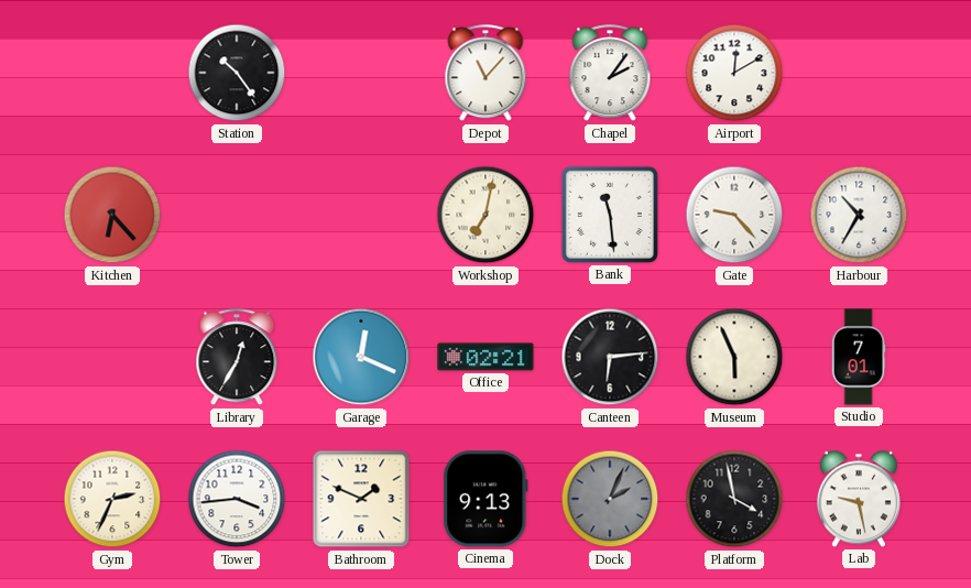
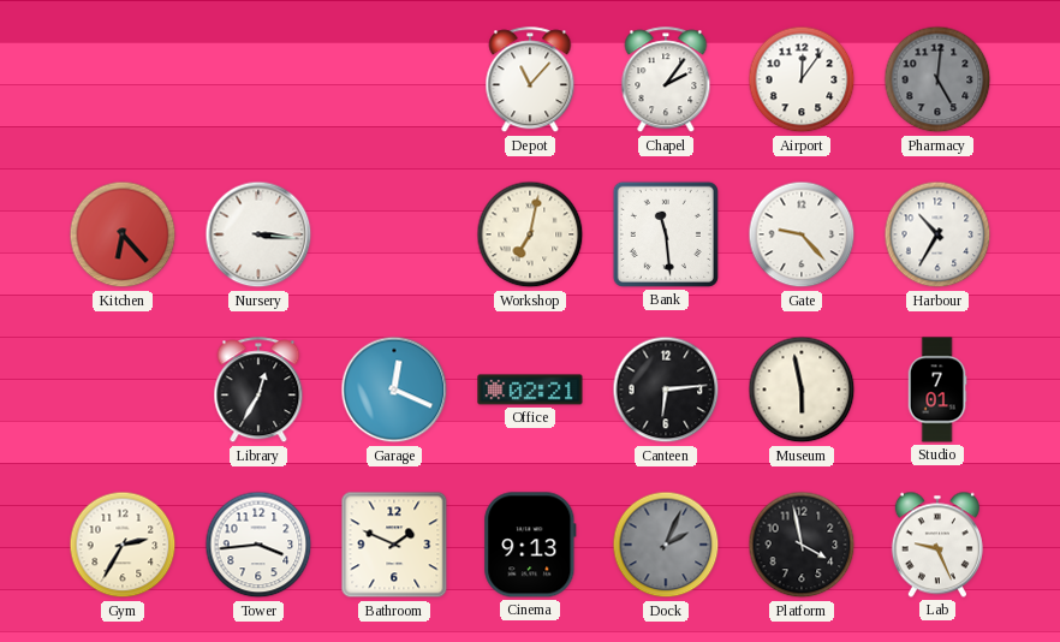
Station: 10:24 -> none (237, 73)
Airport: 12:10 -> 12:06 (802, 79)
Pharmacy: none -> 5:01 (937, 79)
Nursery: none -> 3:16 (258, 234)
Museum: 5:56 -> 5:58 (802, 390)
Gym: 2:34 -> 2:35 (123, 545)
Lab: 9:28 -> 9:26 (937, 545)
